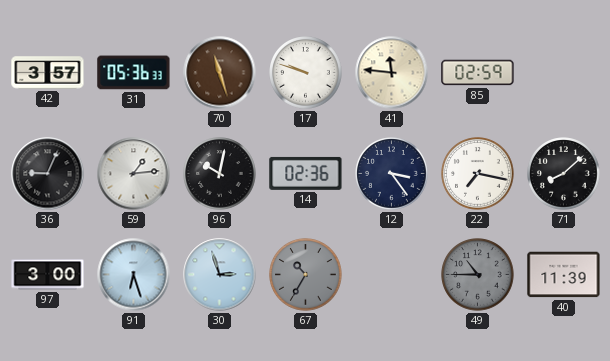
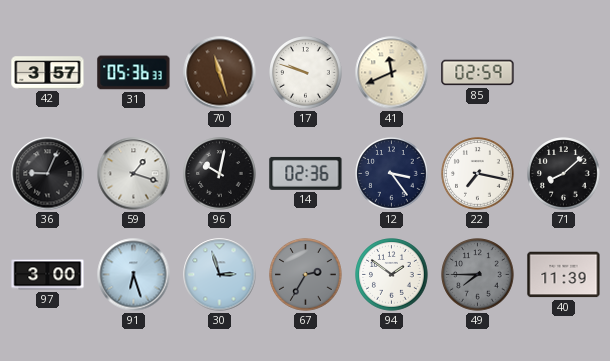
41: 11:46 -> 11:41 (392, 73)
59: 1:14 -> 1:18 (134, 174)
67: 10:35 -> 2:35 (306, 275)
94: none -> 1:51 (392, 275)
49: 10:45 -> 7:45 (478, 275)
